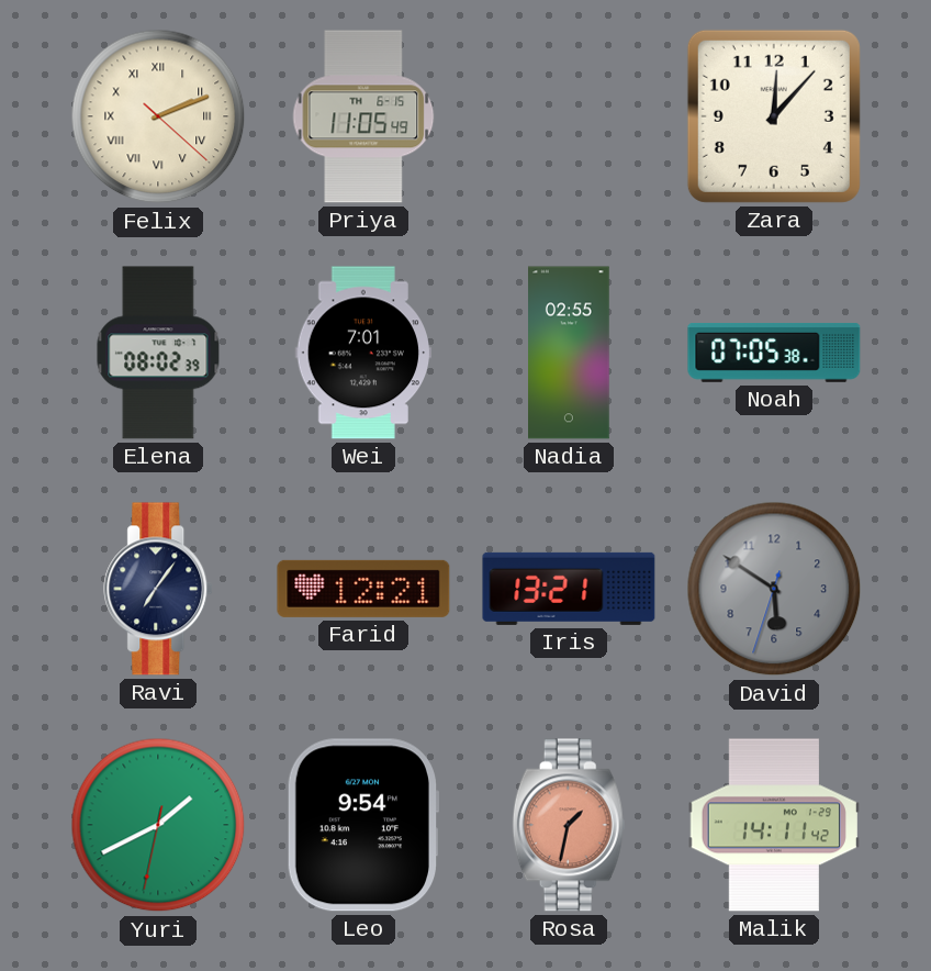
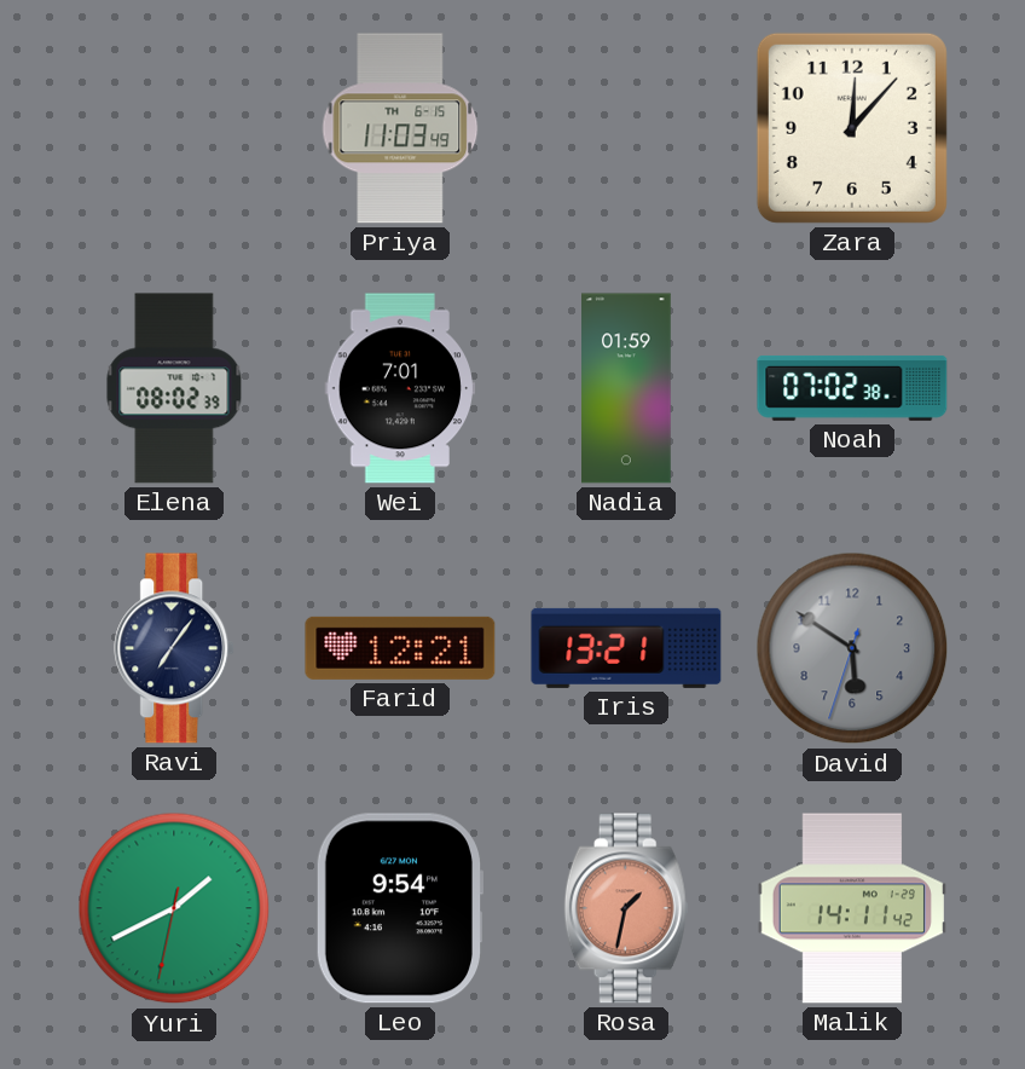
Felix: 2:11 -> none (158, 116)
Priya: 11:05 -> 11:03 (400, 128)
Nadia: 02:55 -> 01:59 (627, 388)
Noah: 07:05 -> 07:02 (852, 388)
